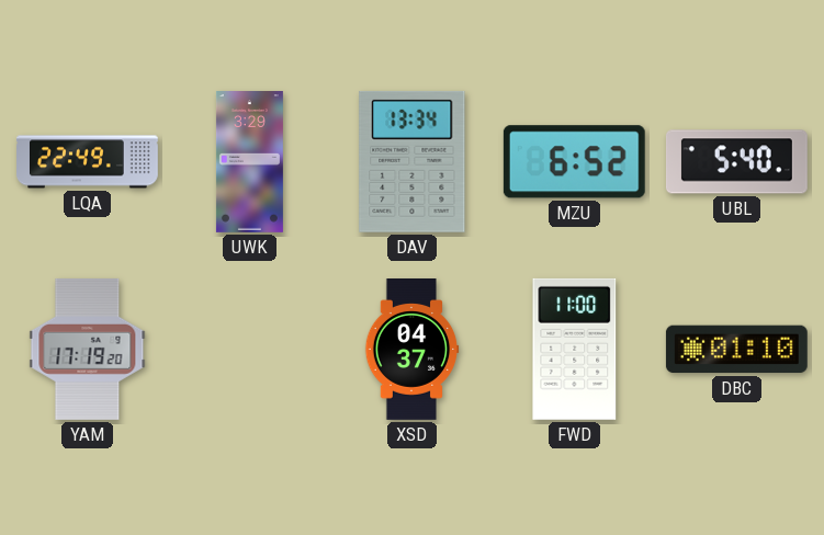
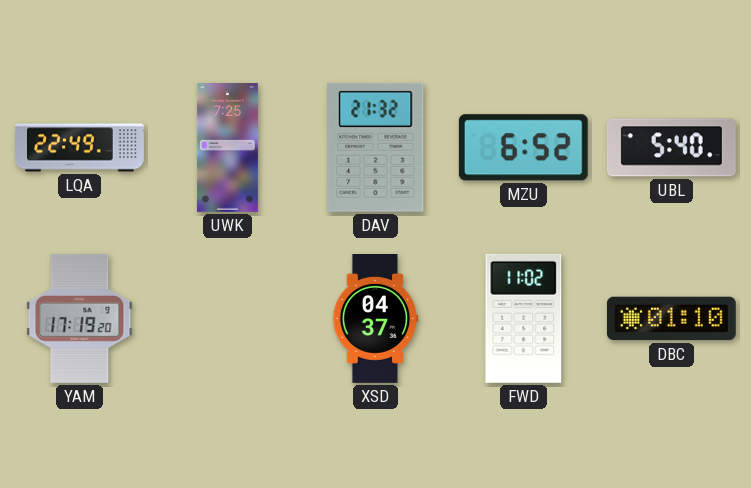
UWK: 3:29 -> 7:25 (227, 148)
DAV: 13:34 -> 21:32 (376, 147)
FWD: 11:00 -> 11:02 (524, 318)
